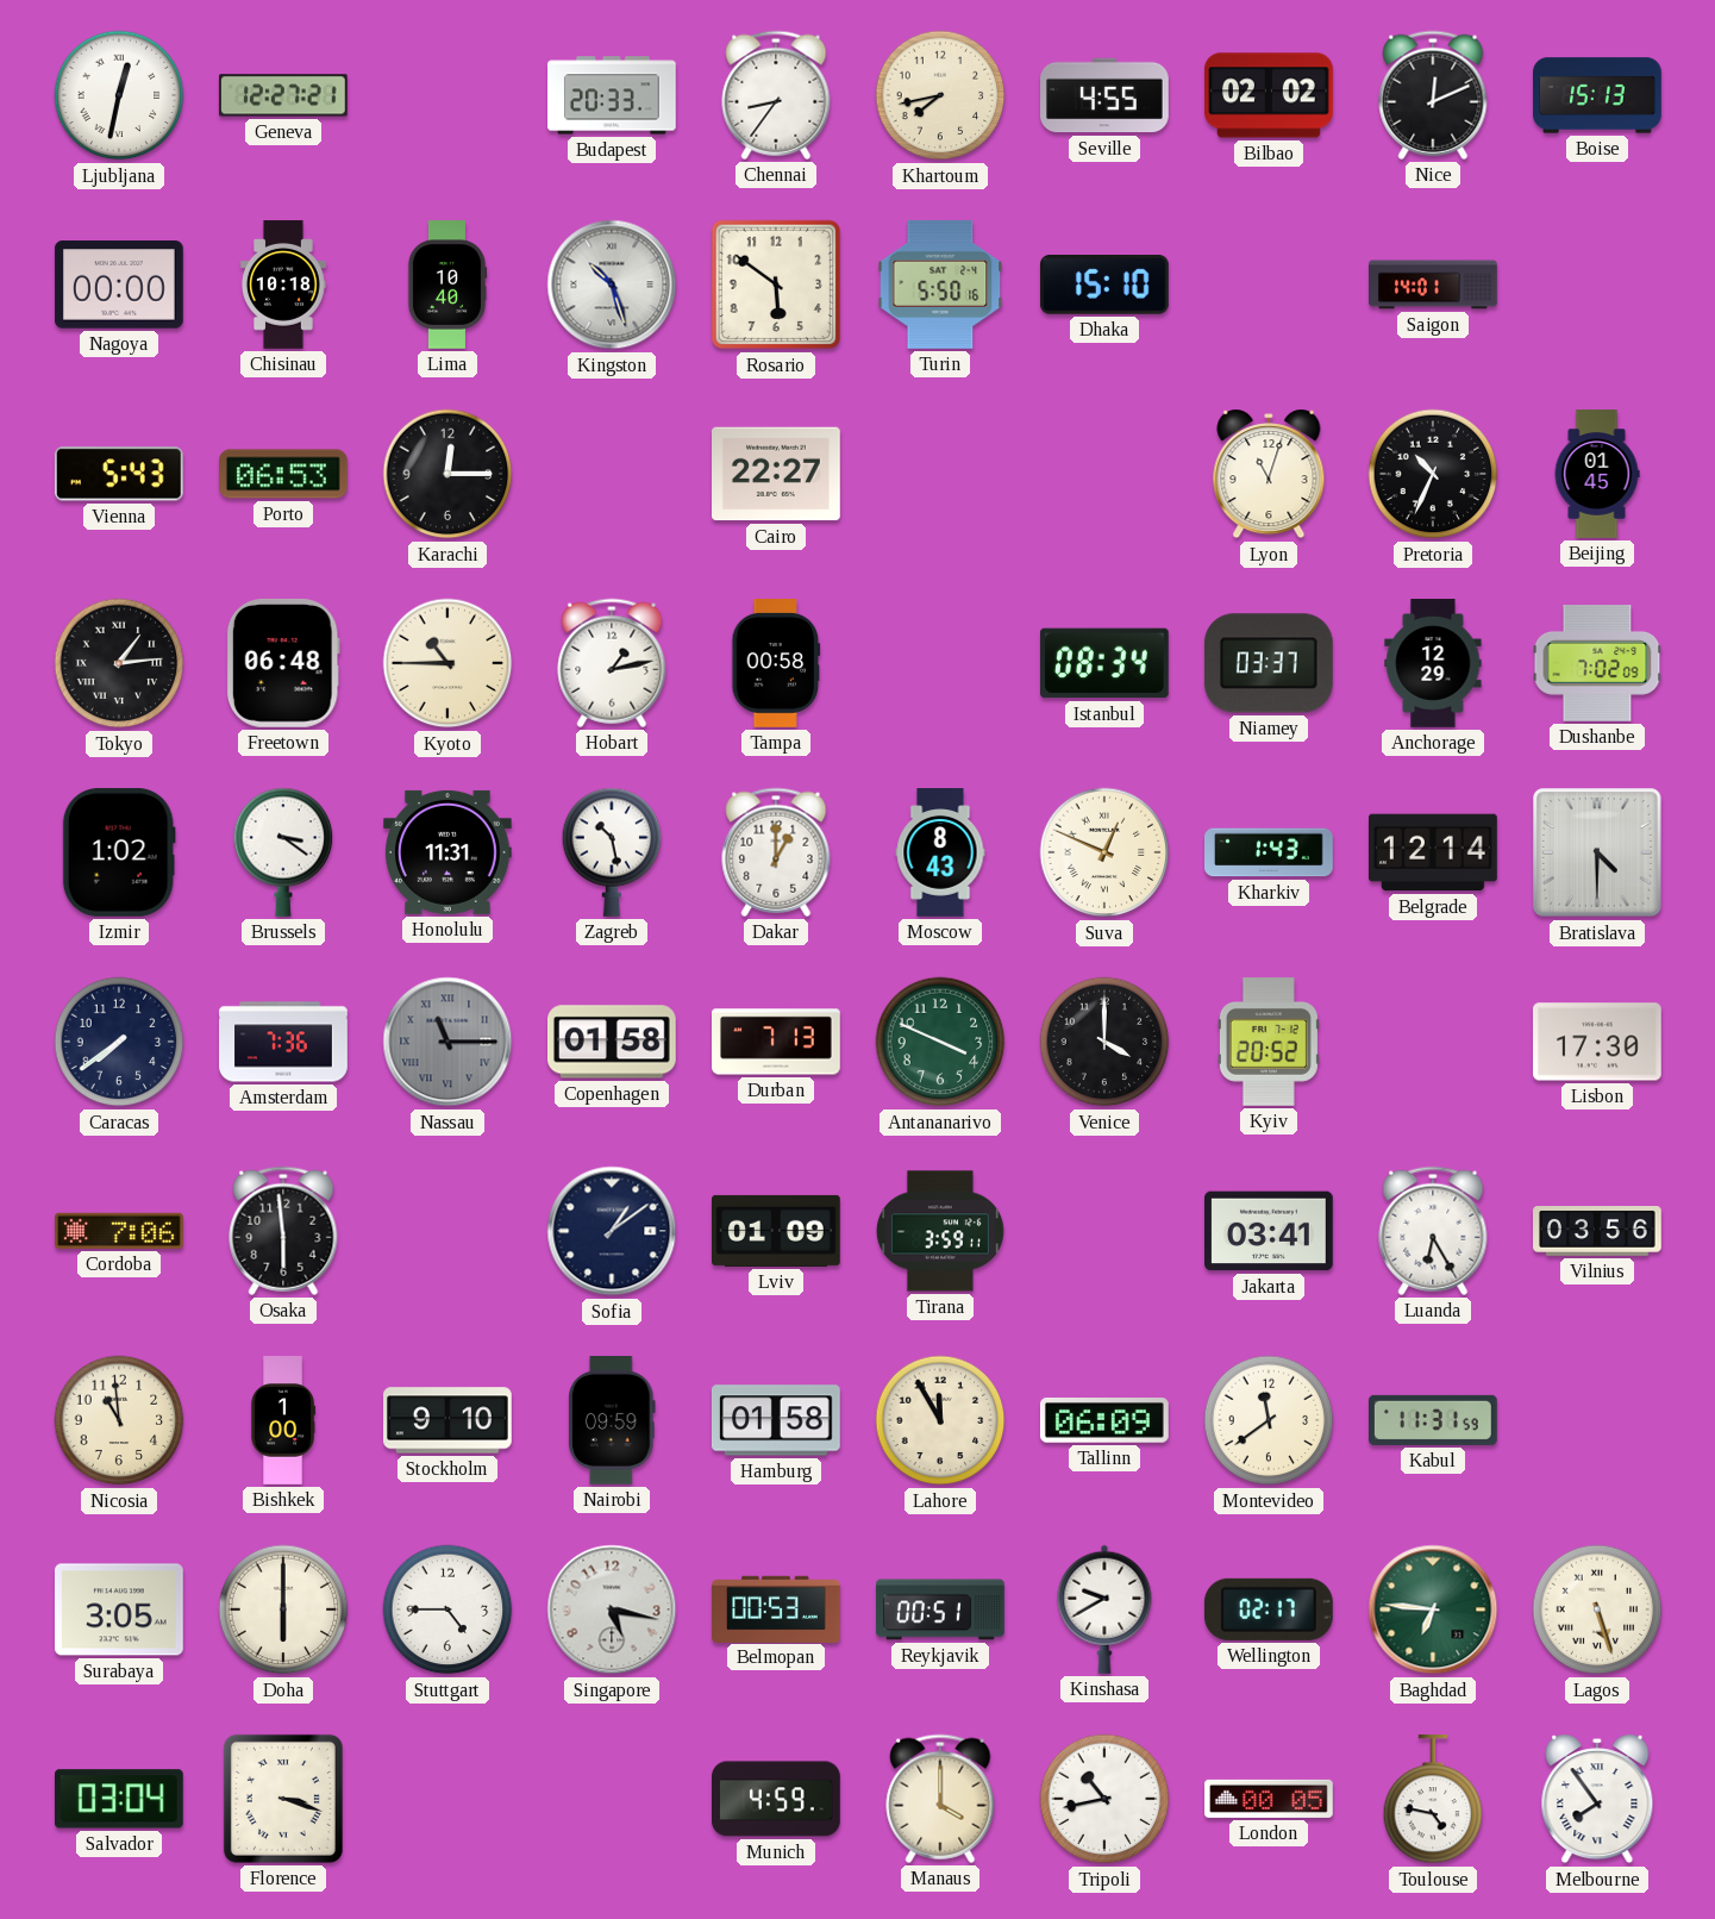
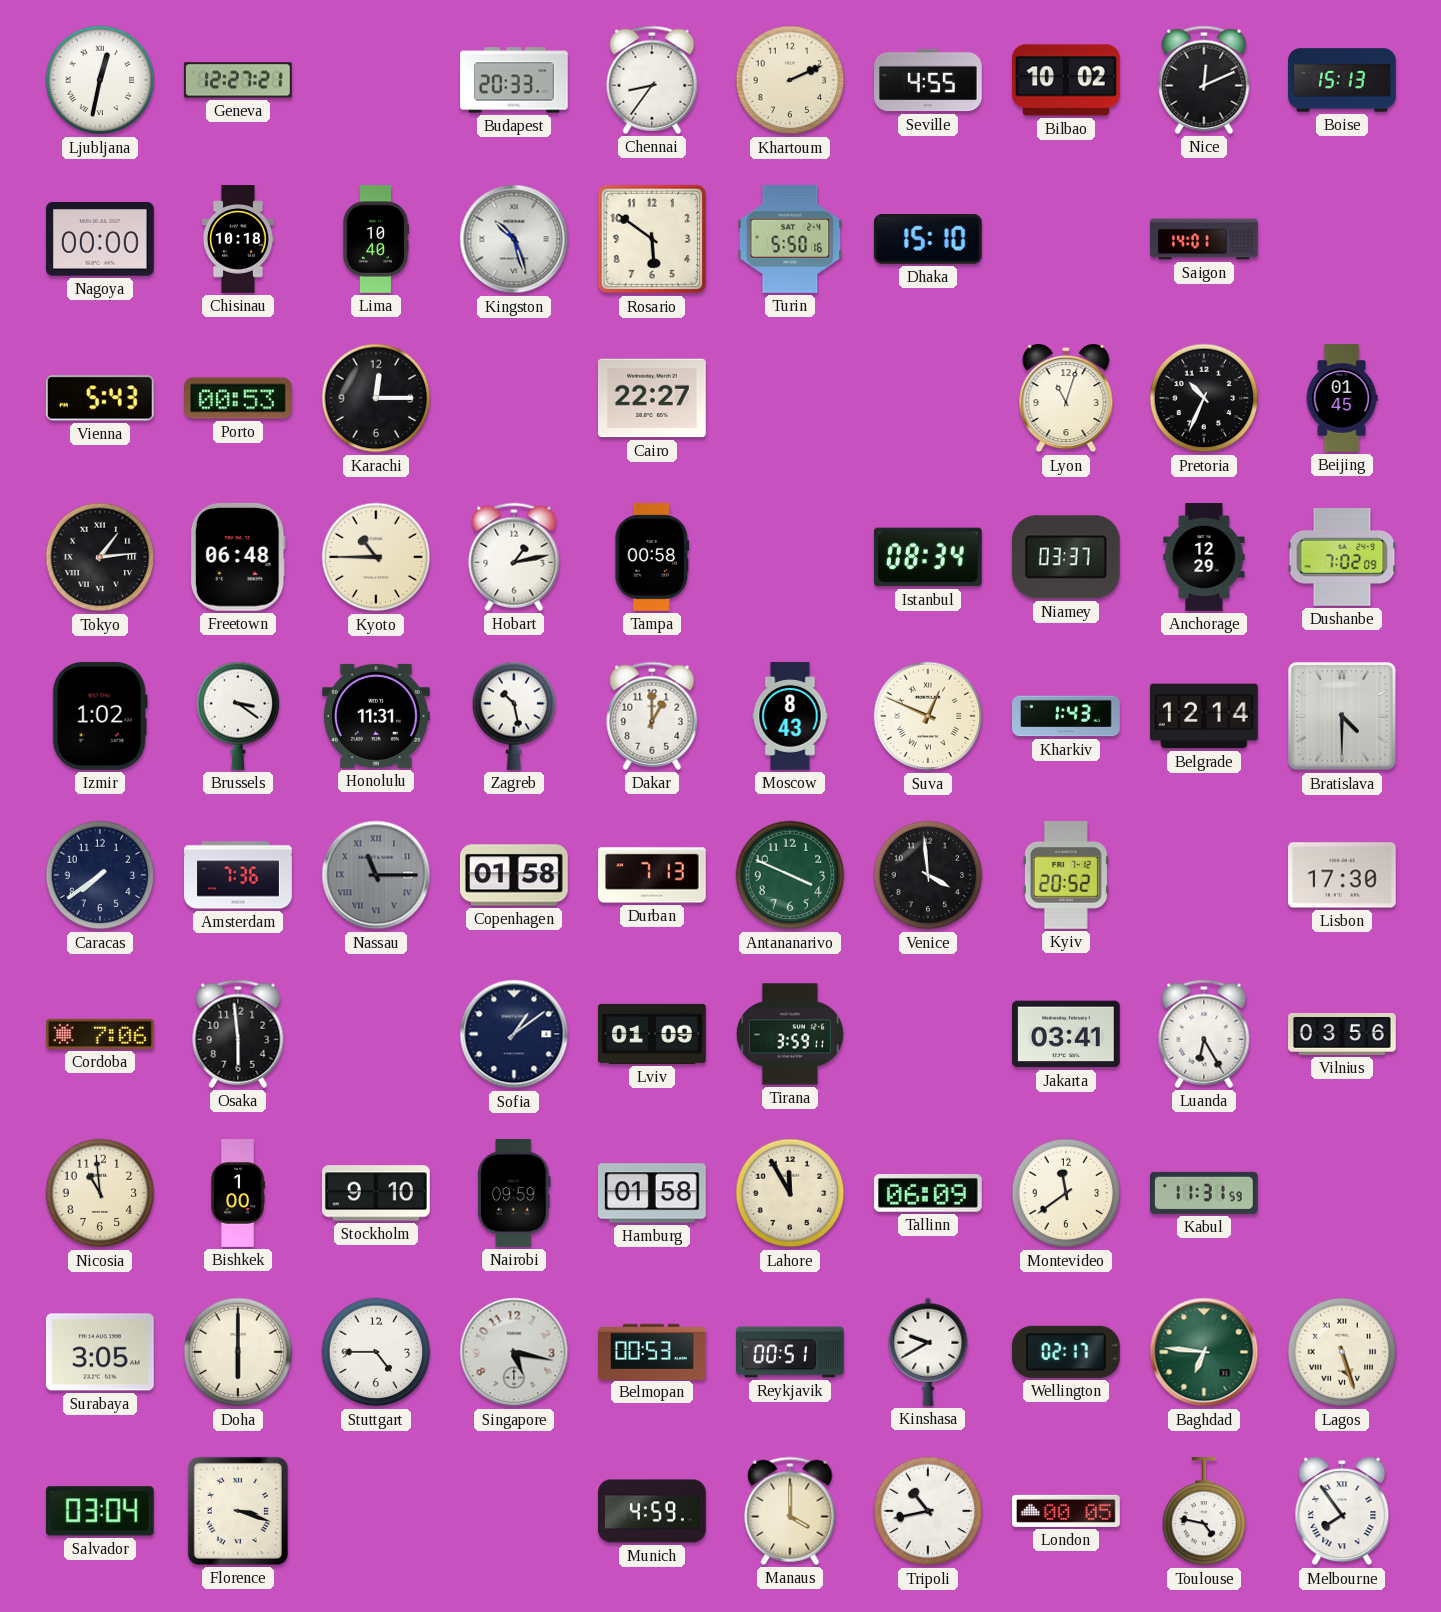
Khartoum: 7:43 -> 2:11 (790, 80)
Bilbao: 02:02 -> 10:02 (1067, 80)
Porto: 06:53 -> 00:53 (239, 398)
Venice: 4:00 -> 3:59 (928, 875)
